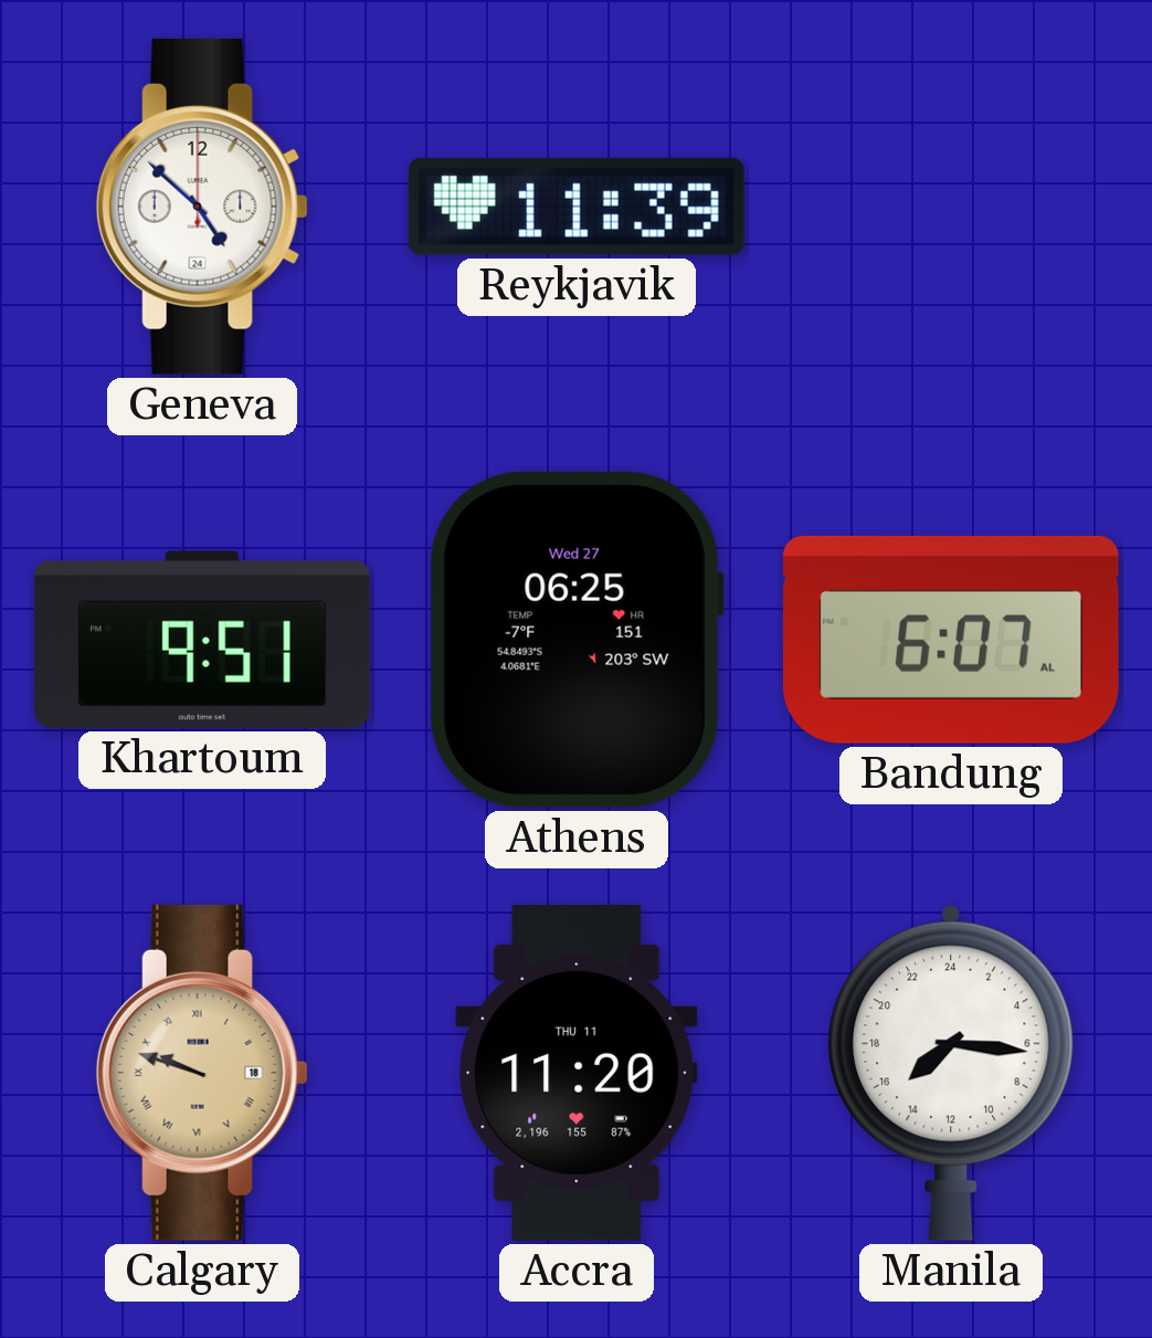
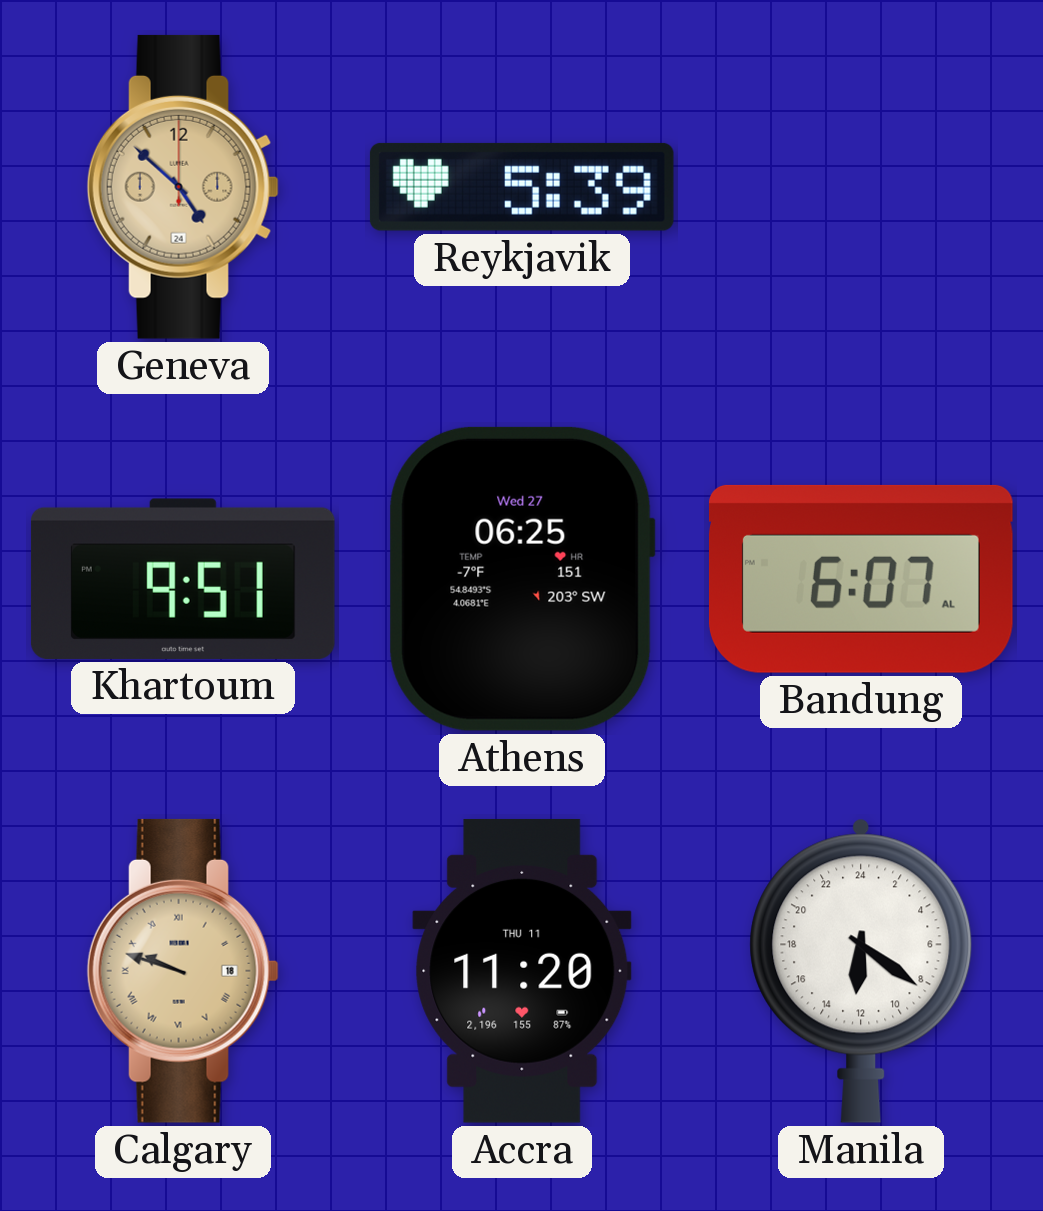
Geneva dial: white -> champagne (183, 187)
Reykjavik: 11:39 -> 5:39 (522, 187)
Manila: 15:16 -> 12:21 (861, 971)
